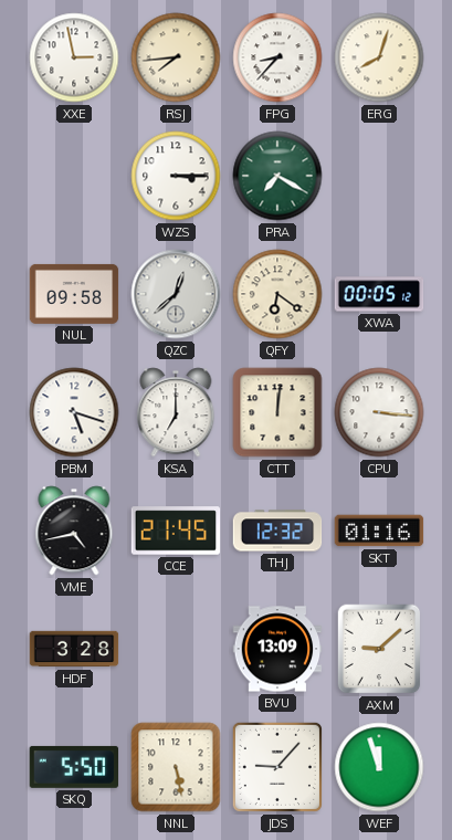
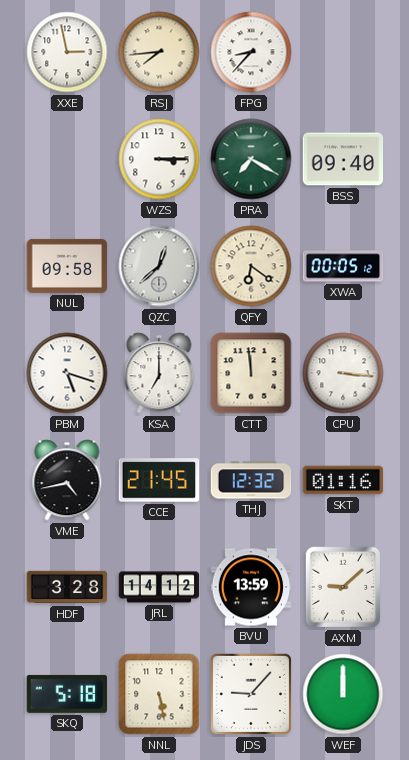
ERG: 8:03 -> none (379, 57)
BSS: none -> 09:40 (343, 159)
CTT: 12:01 -> 11:59 (251, 373)
JRL: none -> 14:12 (159, 587)
BVU: 13:09 -> 13:59 (251, 587)
SKQ: 5:50 -> 5:18 (67, 694)
WEF: 11:57 -> 12:00 (343, 694)
